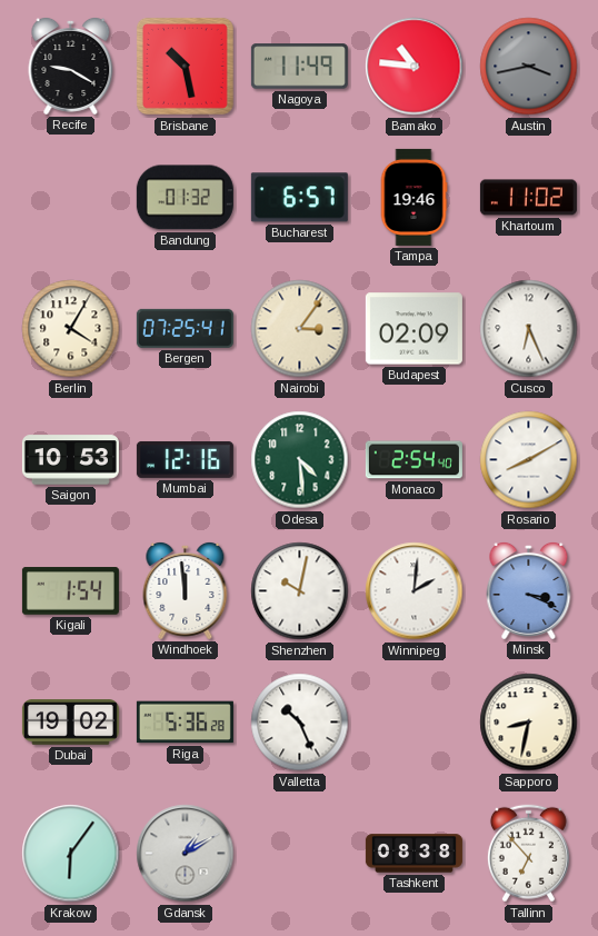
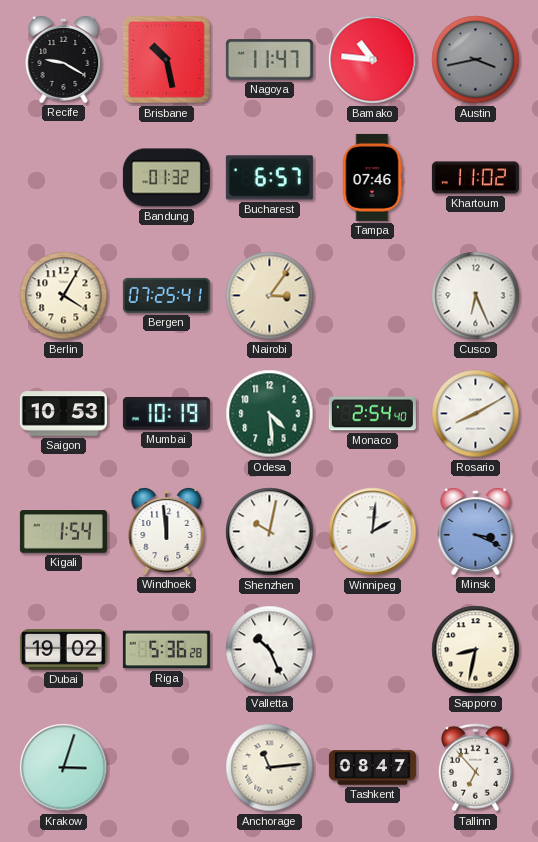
Nagoya: 11:49 -> 11:47 (269, 60)
Tampa: 19:46 -> 07:46 (372, 177)
Budapest: 02:09 -> none (413, 329)
Mumbai: 12:16 -> 10:19 (166, 413)
Krakow: 6:06 -> 3:03 (64, 768)
Gdansk: 1:10 -> none (186, 854)
Anchorage: none -> 11:14 (270, 768)
Tashkent: 08:38 -> 08:47 (372, 768)
